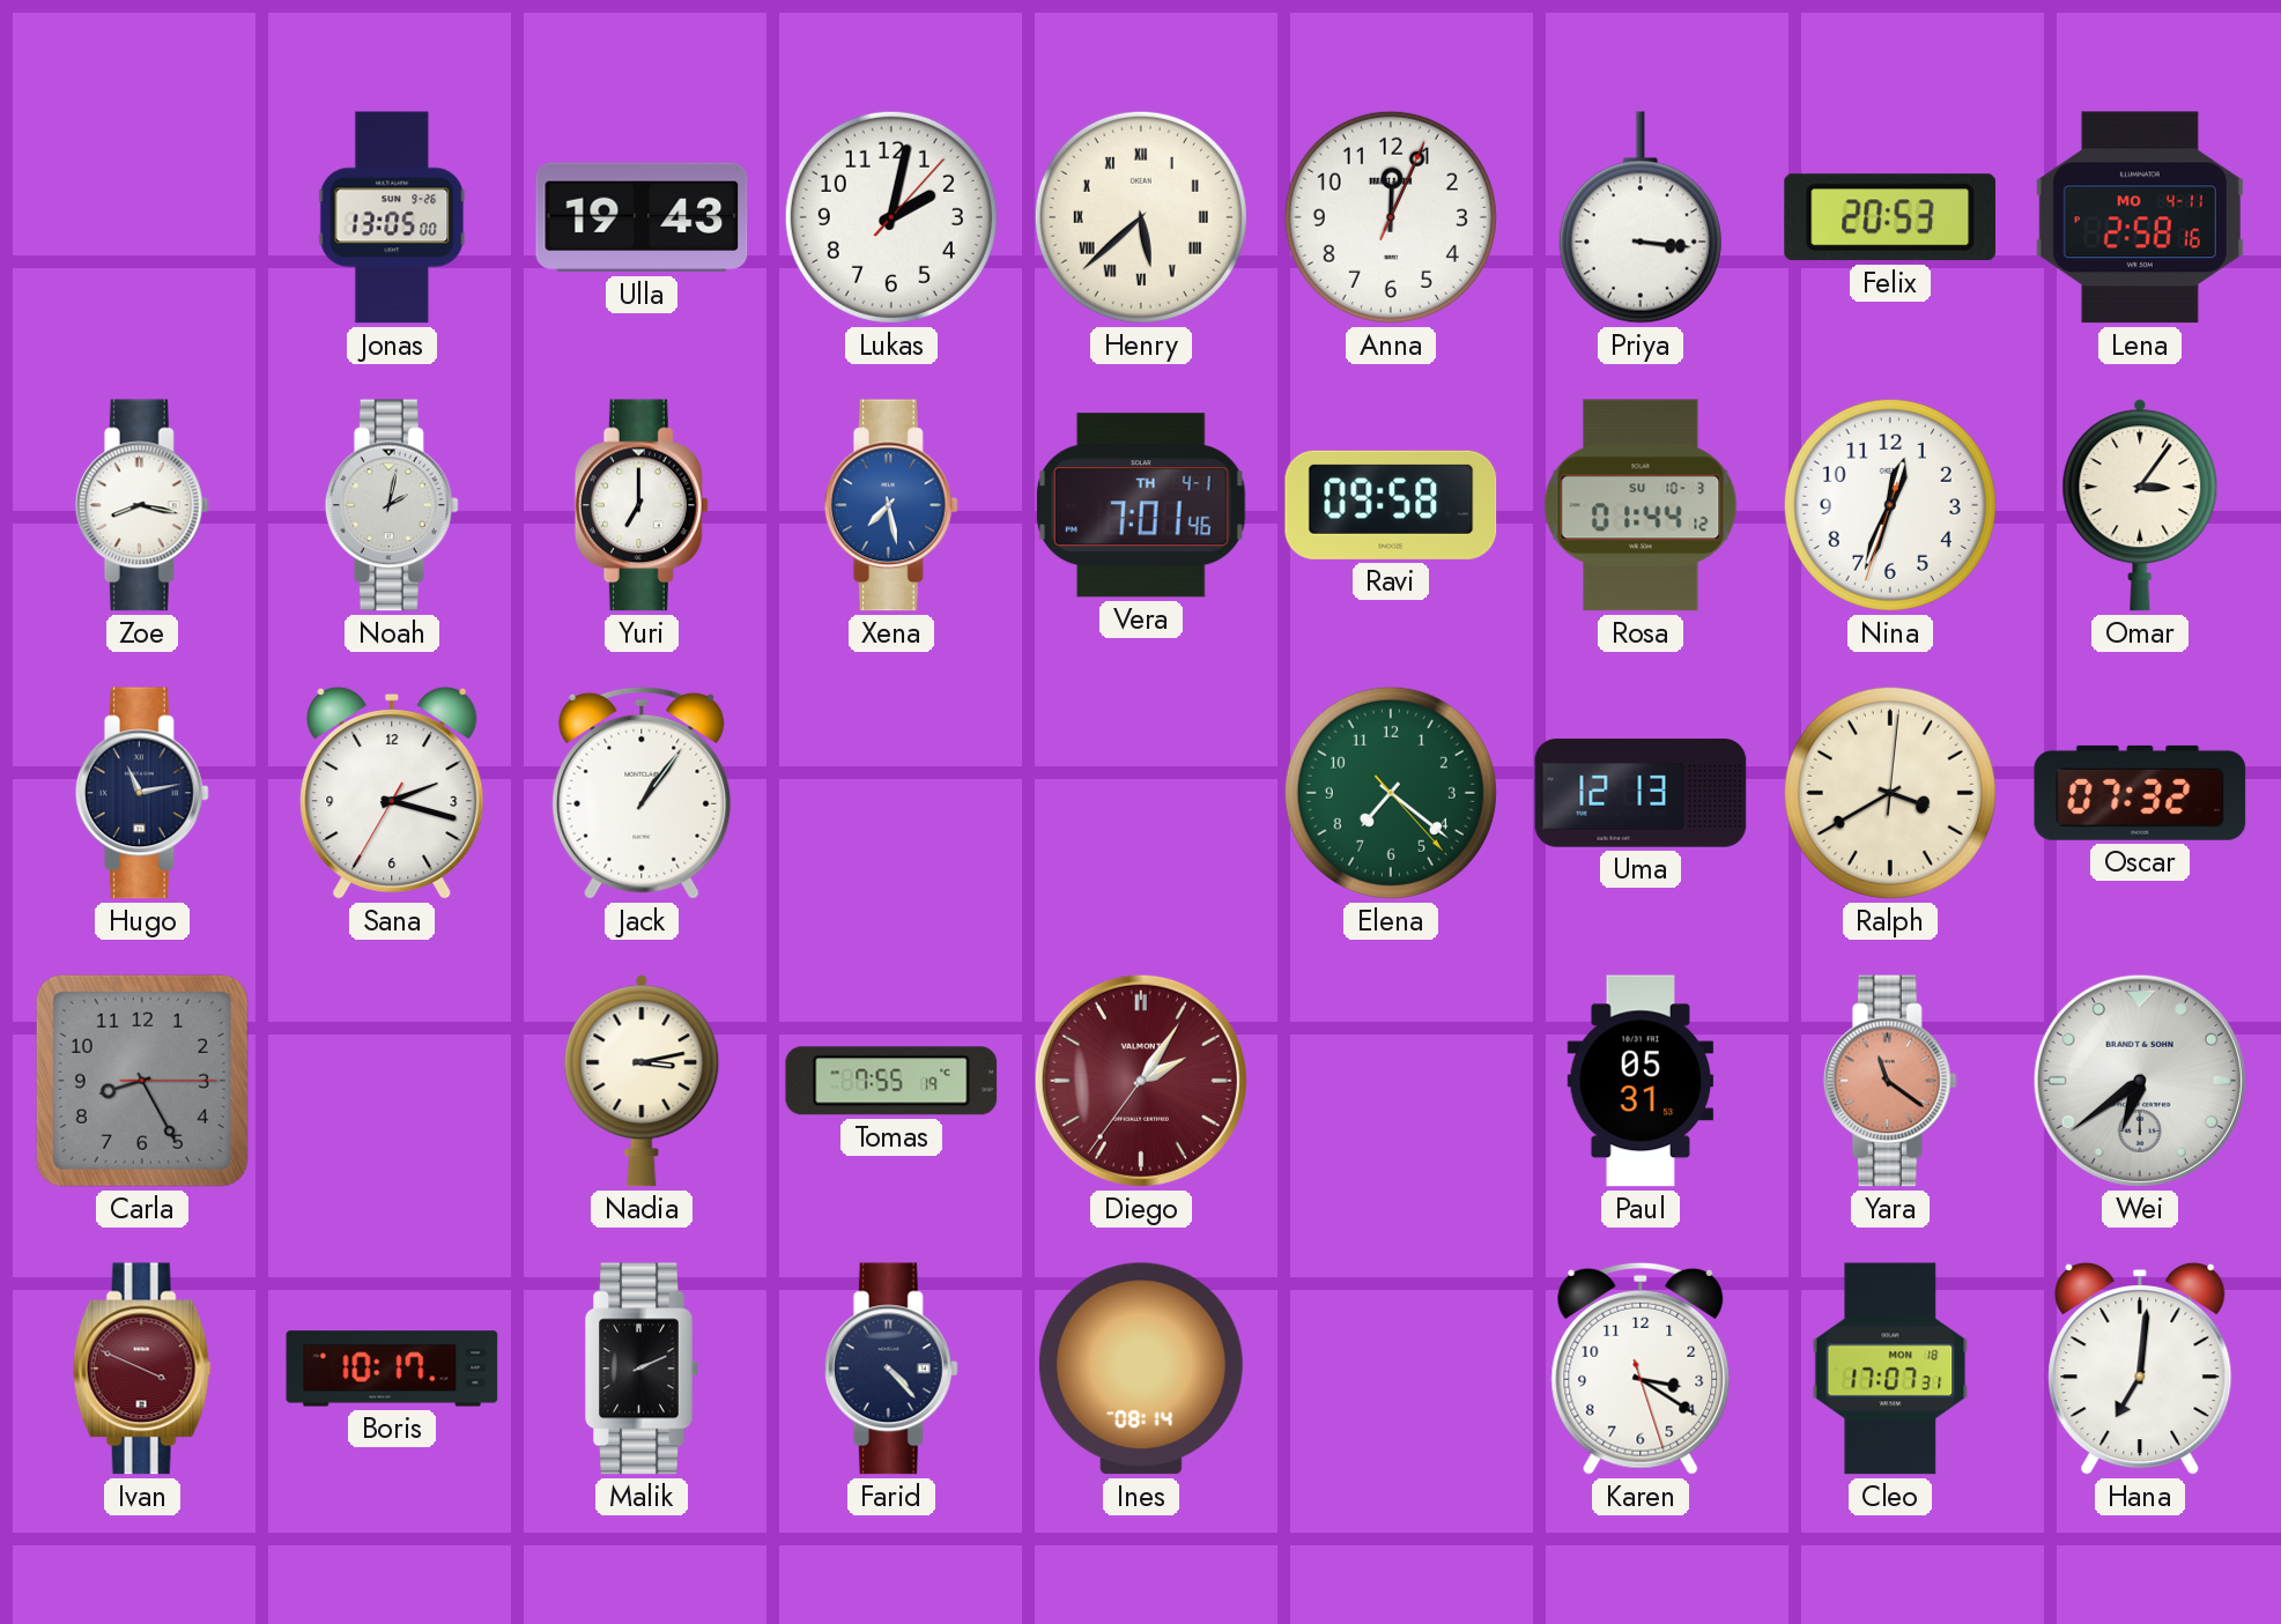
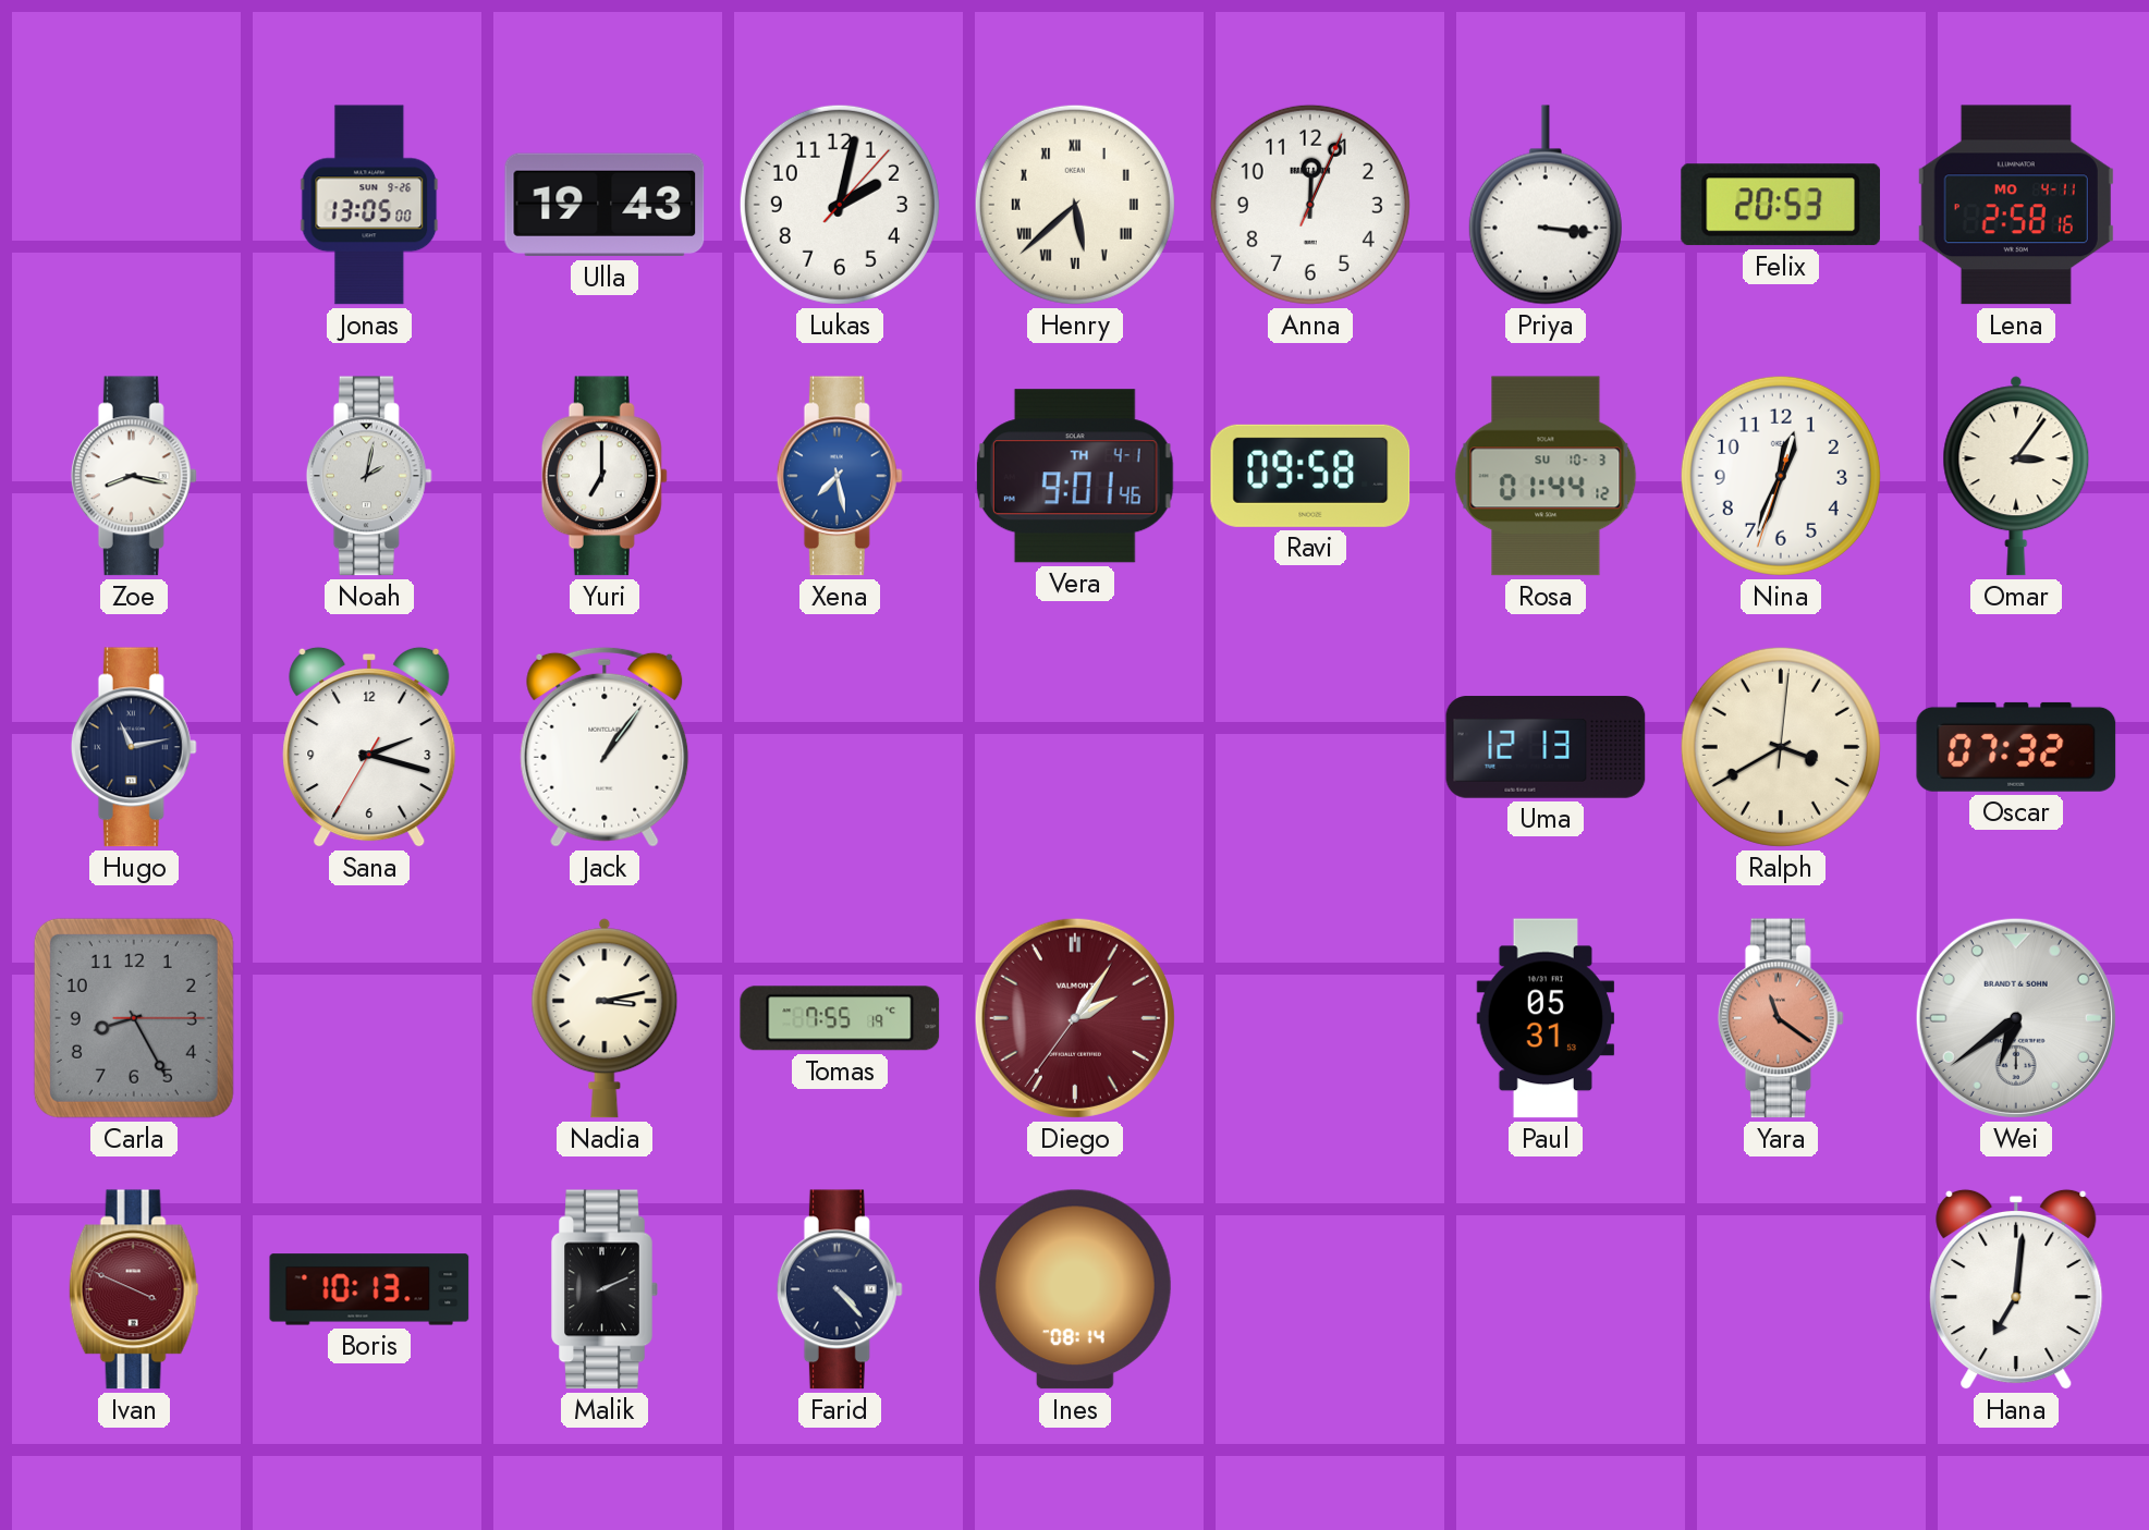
Vera: 7:01 -> 9:01 (1075, 476)
Elena: 7:21 -> none (1391, 793)
Boris: 10:17 -> 10:13 (369, 1289)
Karen: 3:20 -> none (1641, 1369)
Cleo: 17:07 -> none (1890, 1369)
